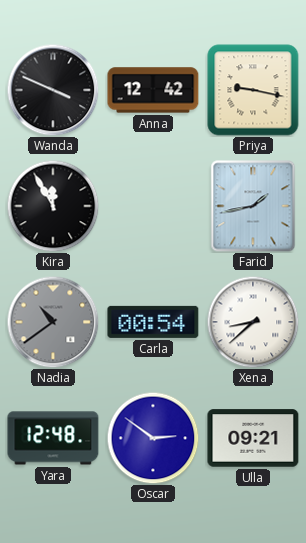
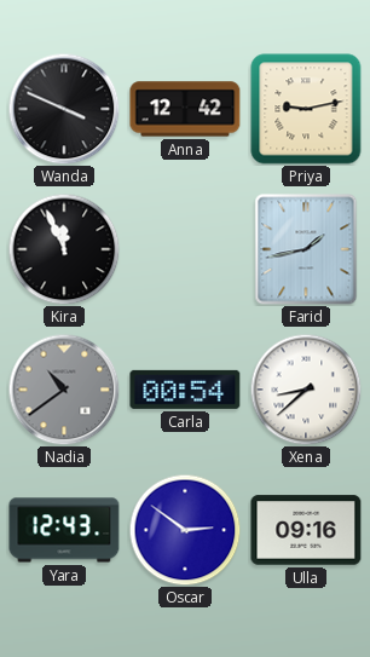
Priya: 9:17 -> 9:13 (306, 109)
Kira: 11:55 -> 11:56 (64, 249)
Yara: 12:48 -> 12:43 (64, 530)
Ulla: 09:21 -> 09:16 (306, 530)
